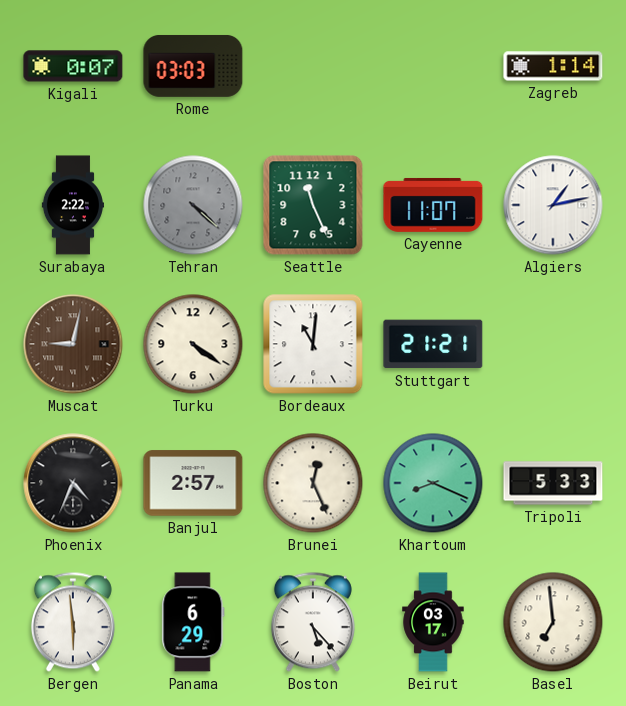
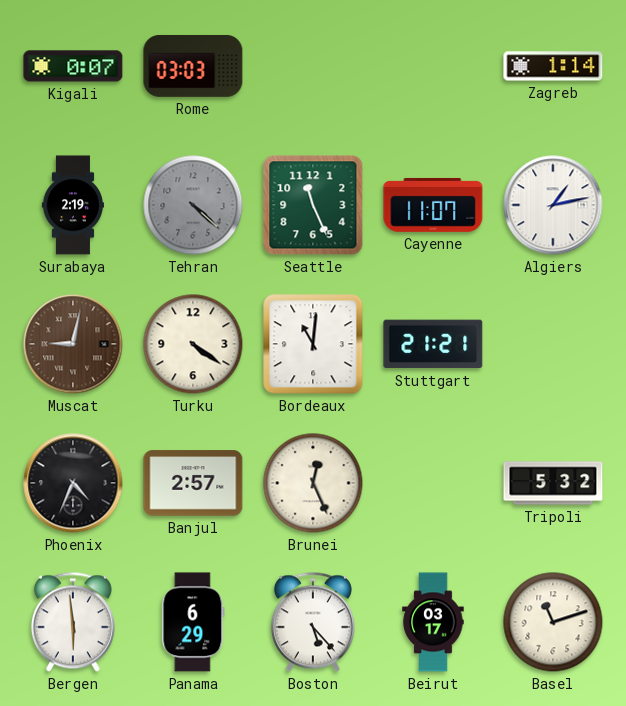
Surabaya: 2:22 -> 2:19 (73, 205)
Khartoum: 8:19 -> none (433, 483)
Tripoli: 5:33 -> 5:32 (553, 483)
Basel: 6:59 -> 11:12 (553, 622)
